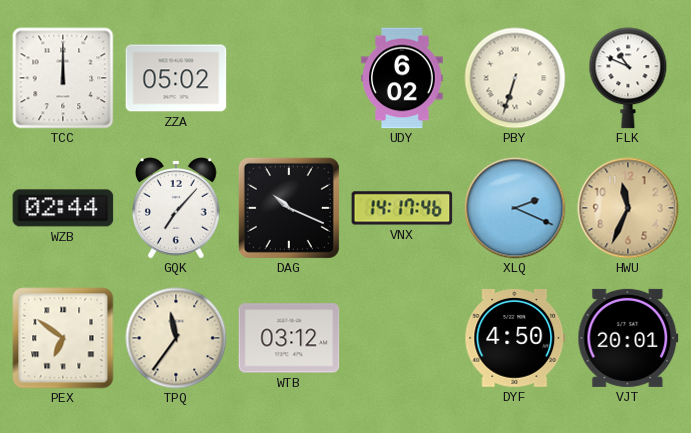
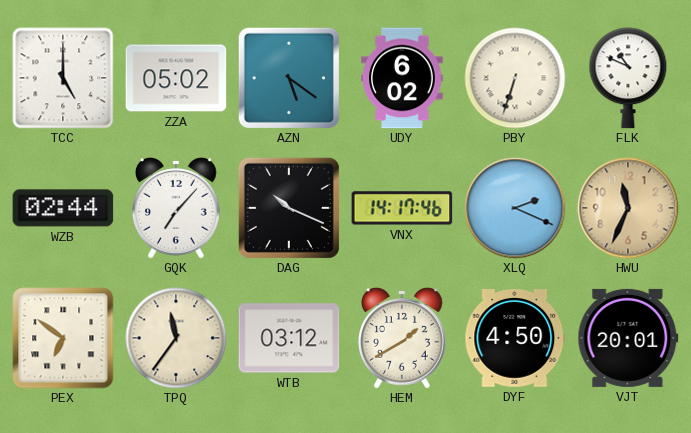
TCC: 12:00 -> 5:00 (63, 78)
AZN: none -> 5:21 (289, 78)
HEM: none -> 1:40 (403, 338)
